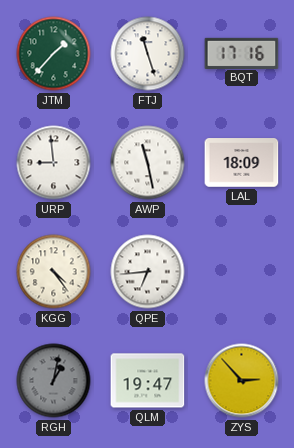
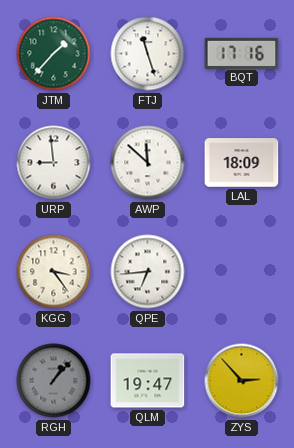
AWP: 11:28 -> 11:52 (148, 163)
KGG: 4:24 -> 3:24 (54, 272)
RGH: 1:02 -> 1:07 (54, 381)
